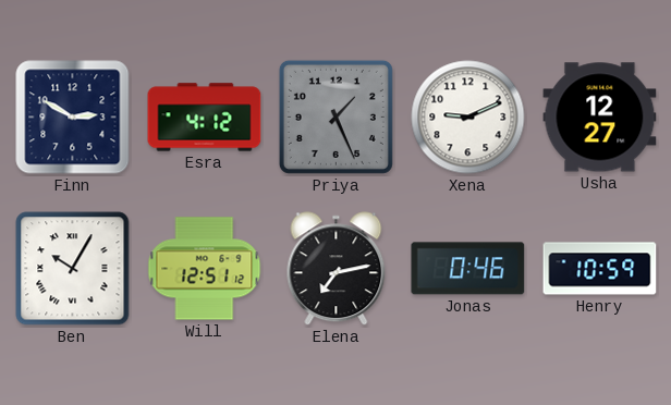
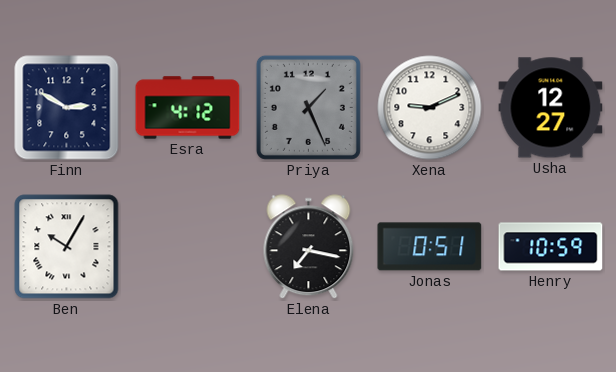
Will: 12:51 -> none (205, 269)
Elena: 7:13 -> 7:17 (309, 247)
Jonas: 0:46 -> 0:51 (430, 247)
